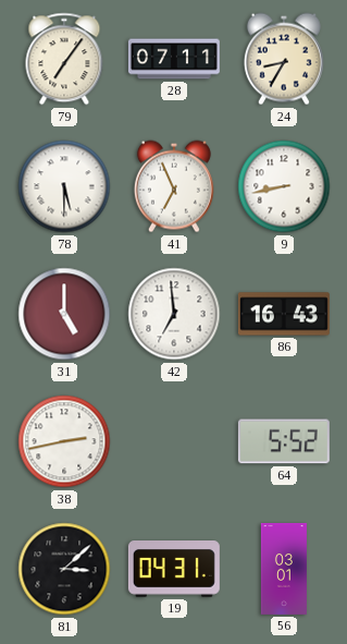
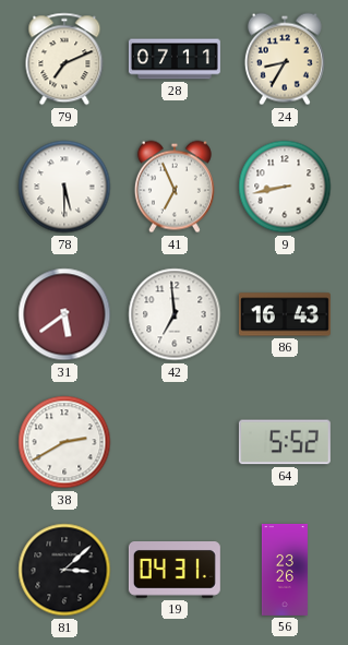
79: 7:06 -> 7:11 (64, 59)
31: 5:00 -> 5:39 (64, 314)
38: 2:43 -> 2:40 (64, 442)
56: 03:01 -> 23:26 (285, 570)
